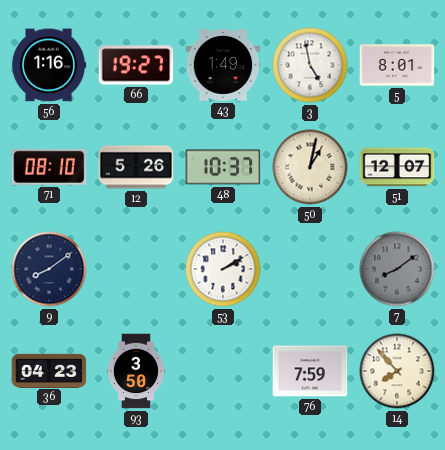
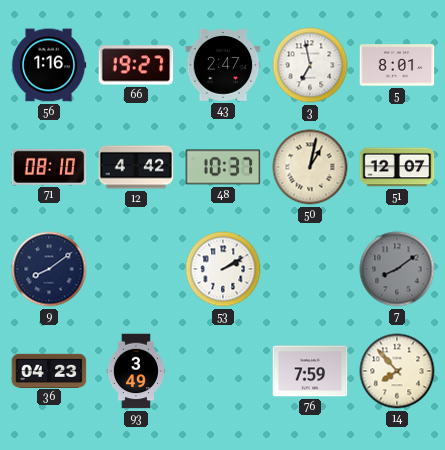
43: 1:49 -> 2:47 (223, 65)
3: 4:58 -> 6:58 (310, 65)
12: 5:26 -> 4:42 (136, 167)
93: 3:50 -> 3:49 (135, 371)
